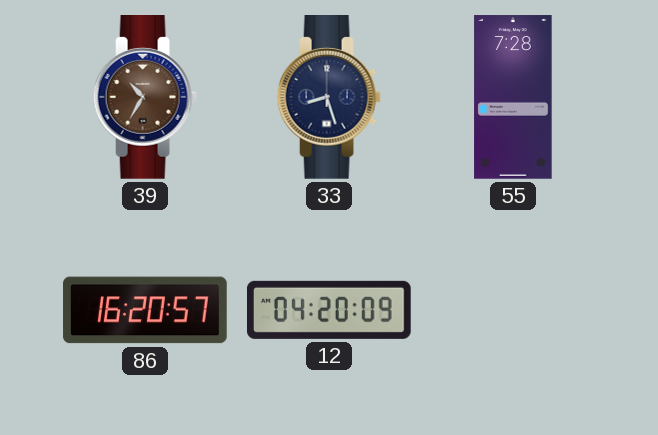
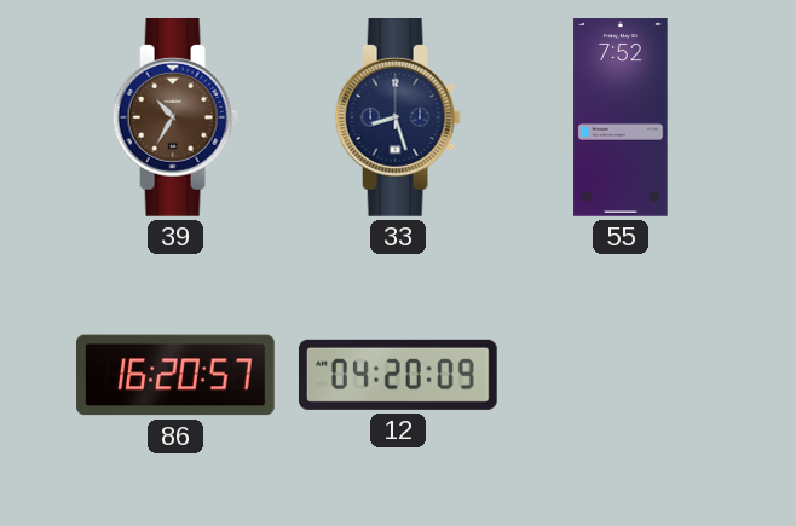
55: 7:28 -> 7:52 (621, 117)
